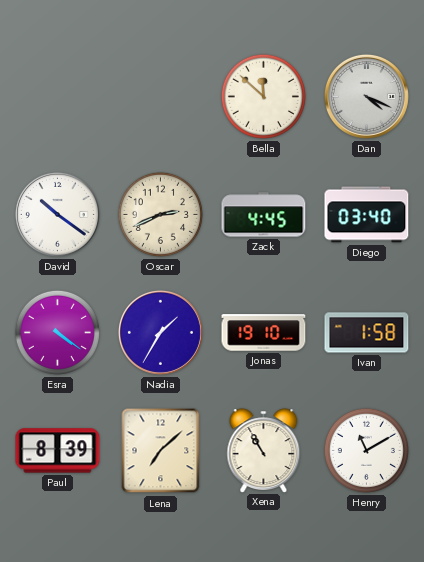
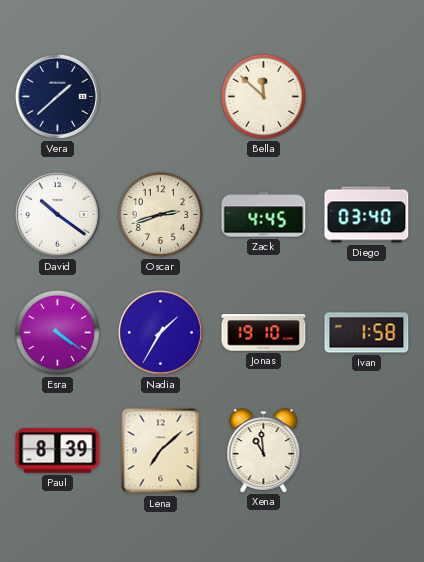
Vera: none -> 1:38 (57, 96)
Dan: 4:19 -> none (366, 96)
Oscar: 2:41 -> 2:42 (160, 214)
Xena: 10:55 -> 10:59 (264, 450)
Henry: 11:10 -> none (366, 450)
